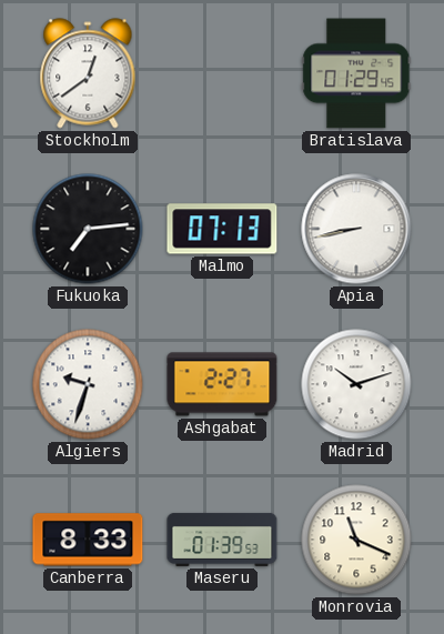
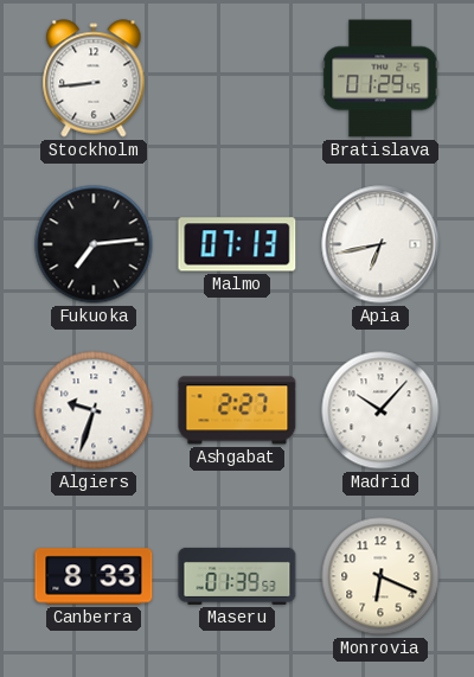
Stockholm: 12:39 -> 8:44 (94, 78)
Apia: 8:43 -> 6:43 (380, 244)
Madrid: 10:12 -> 10:07 (380, 410)
Monrovia: 11:19 -> 6:19 (380, 576)
